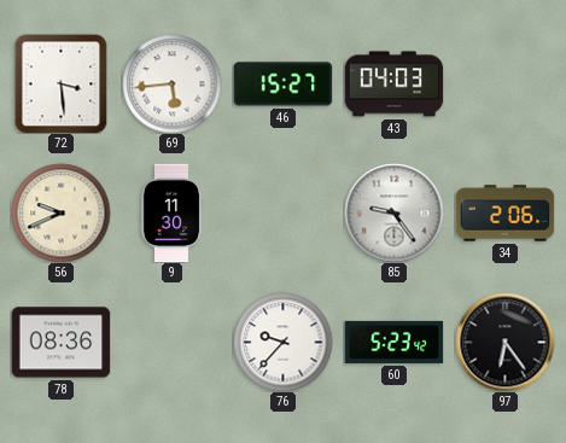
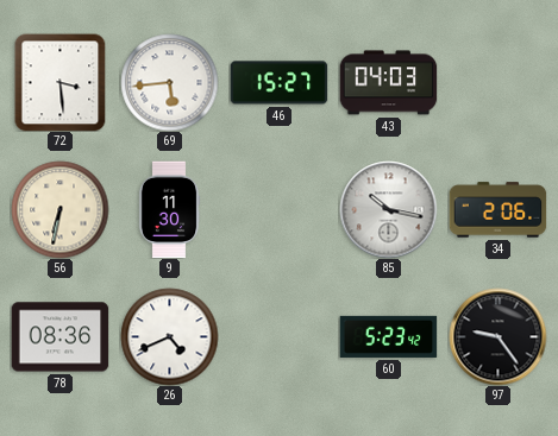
56: 9:41 -> 6:32 (59, 209)
85: 9:24 -> 10:17 (388, 209)
26: none -> 4:41 (169, 336)
76: 9:37 -> none (282, 342)
97: 6:24 -> 9:24 (497, 336)
